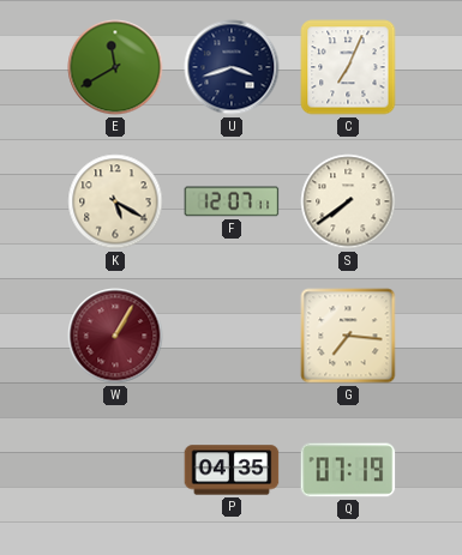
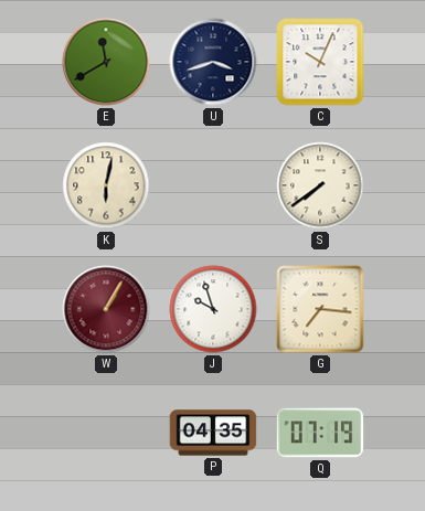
C: 7:04 -> 10:04 (320, 62)
K: 5:20 -> 6:02 (106, 185)
F: 12:07 -> none (232, 201)
J: none -> 9:57 (213, 309)
